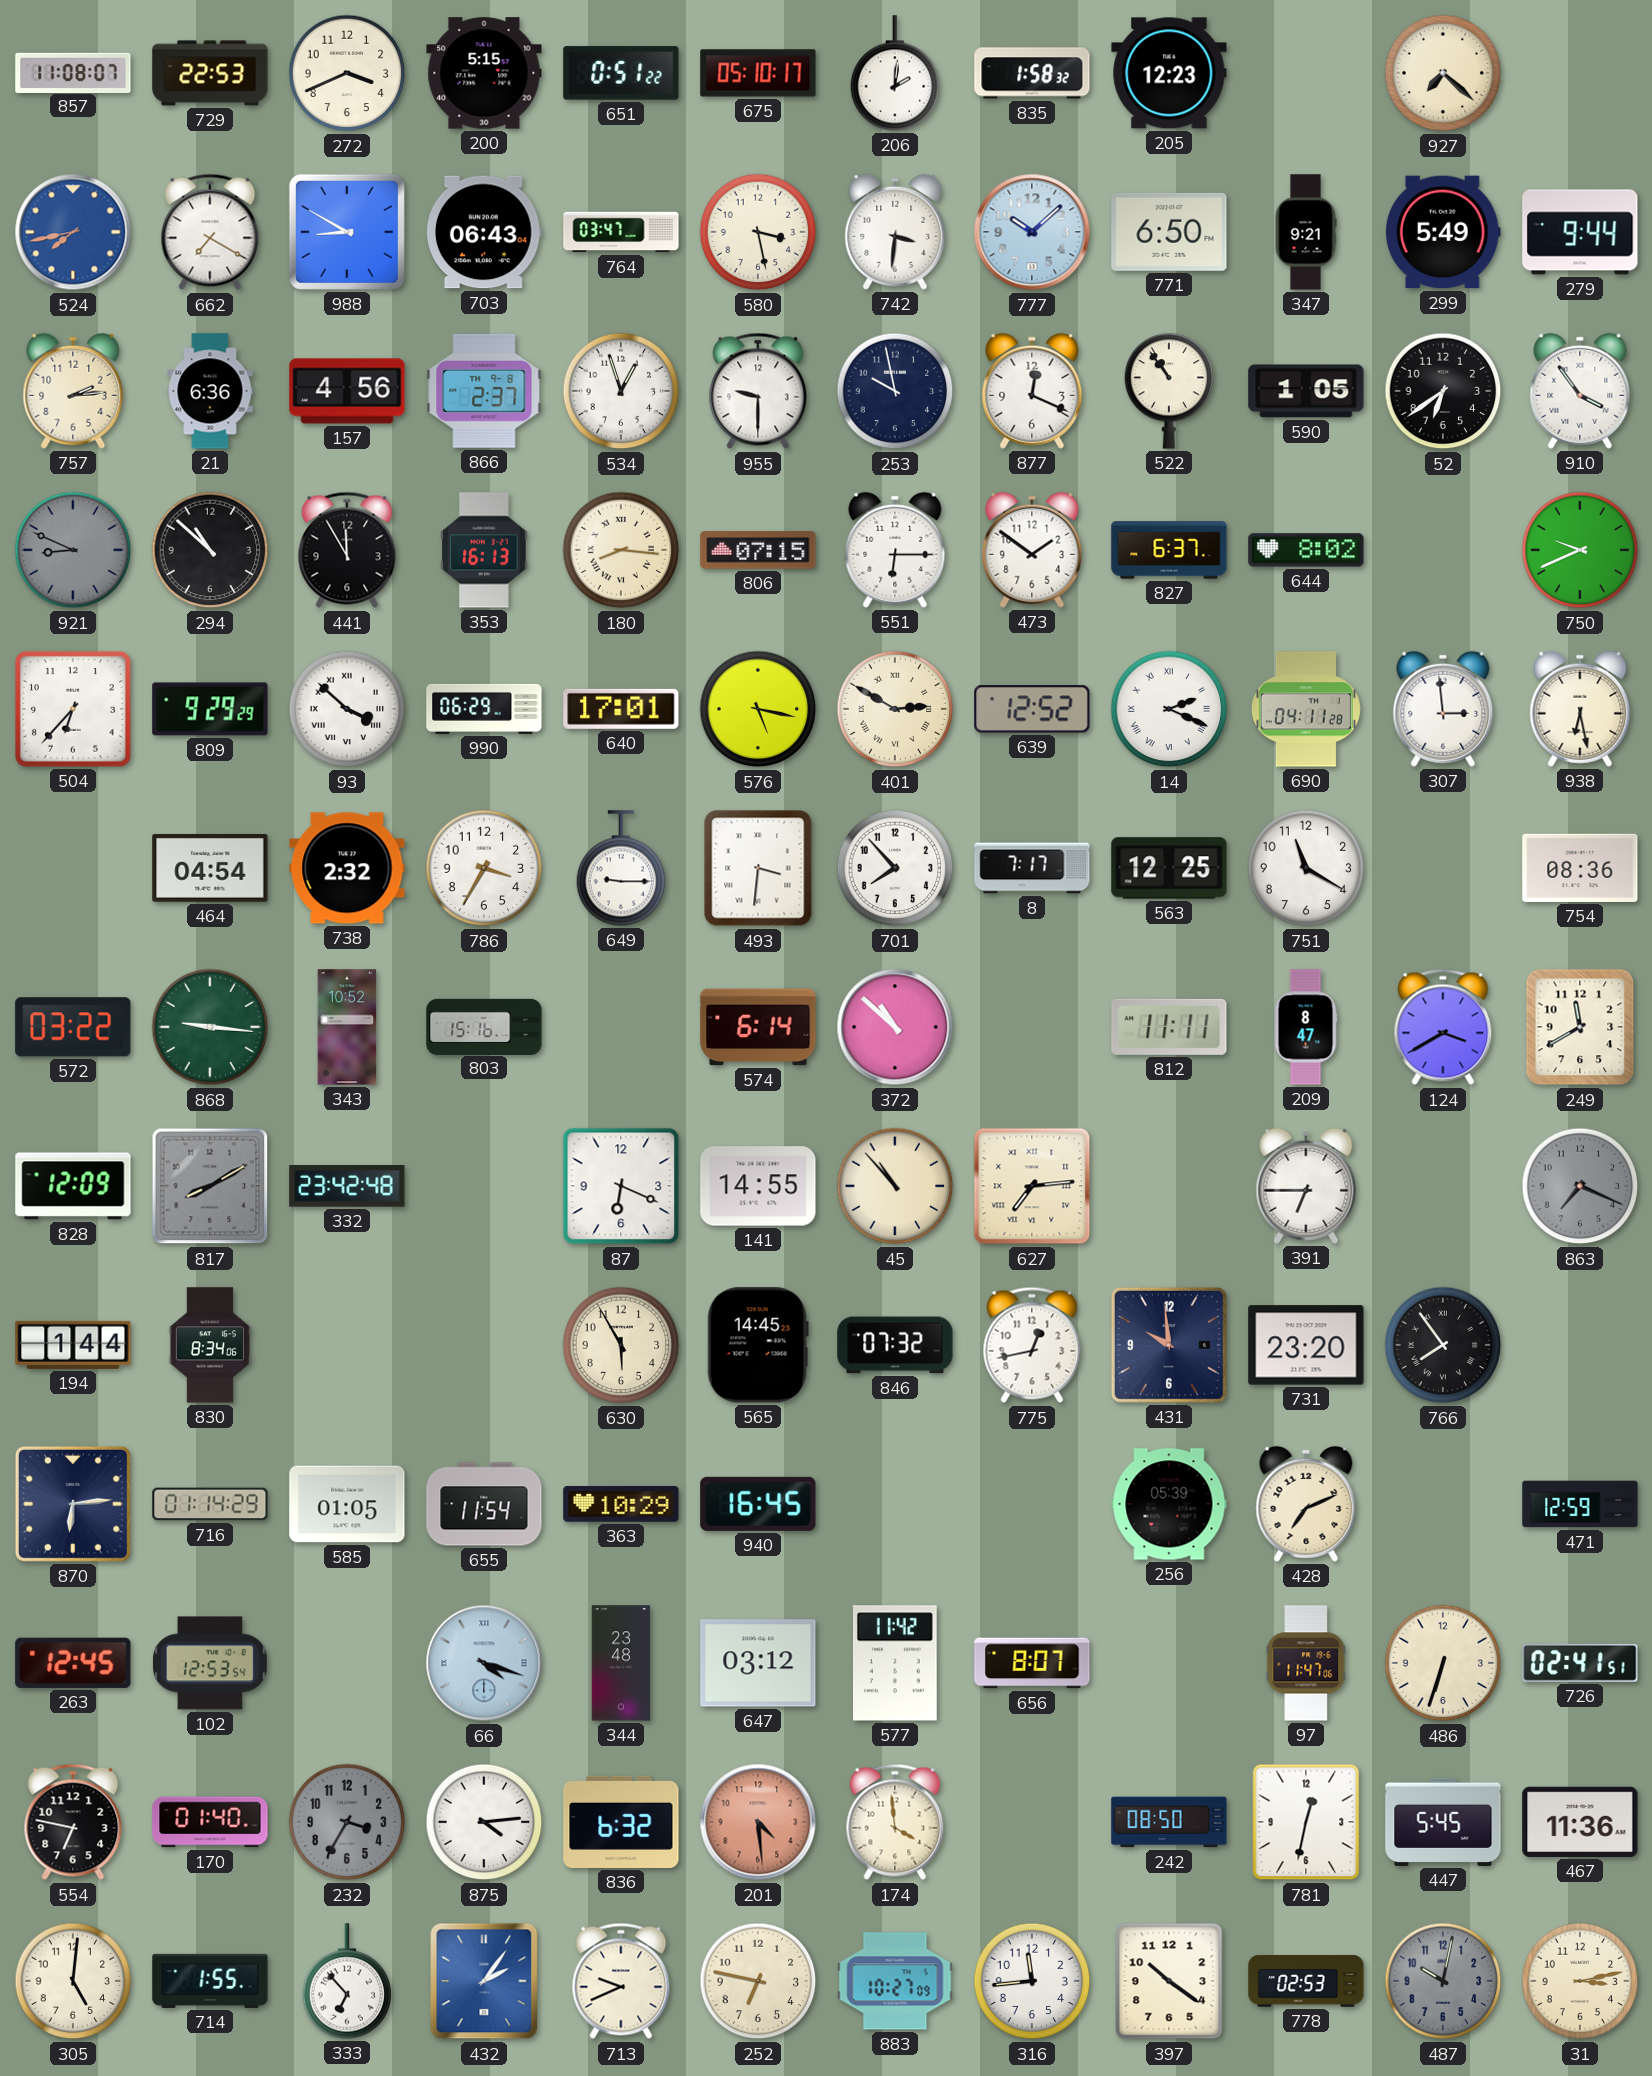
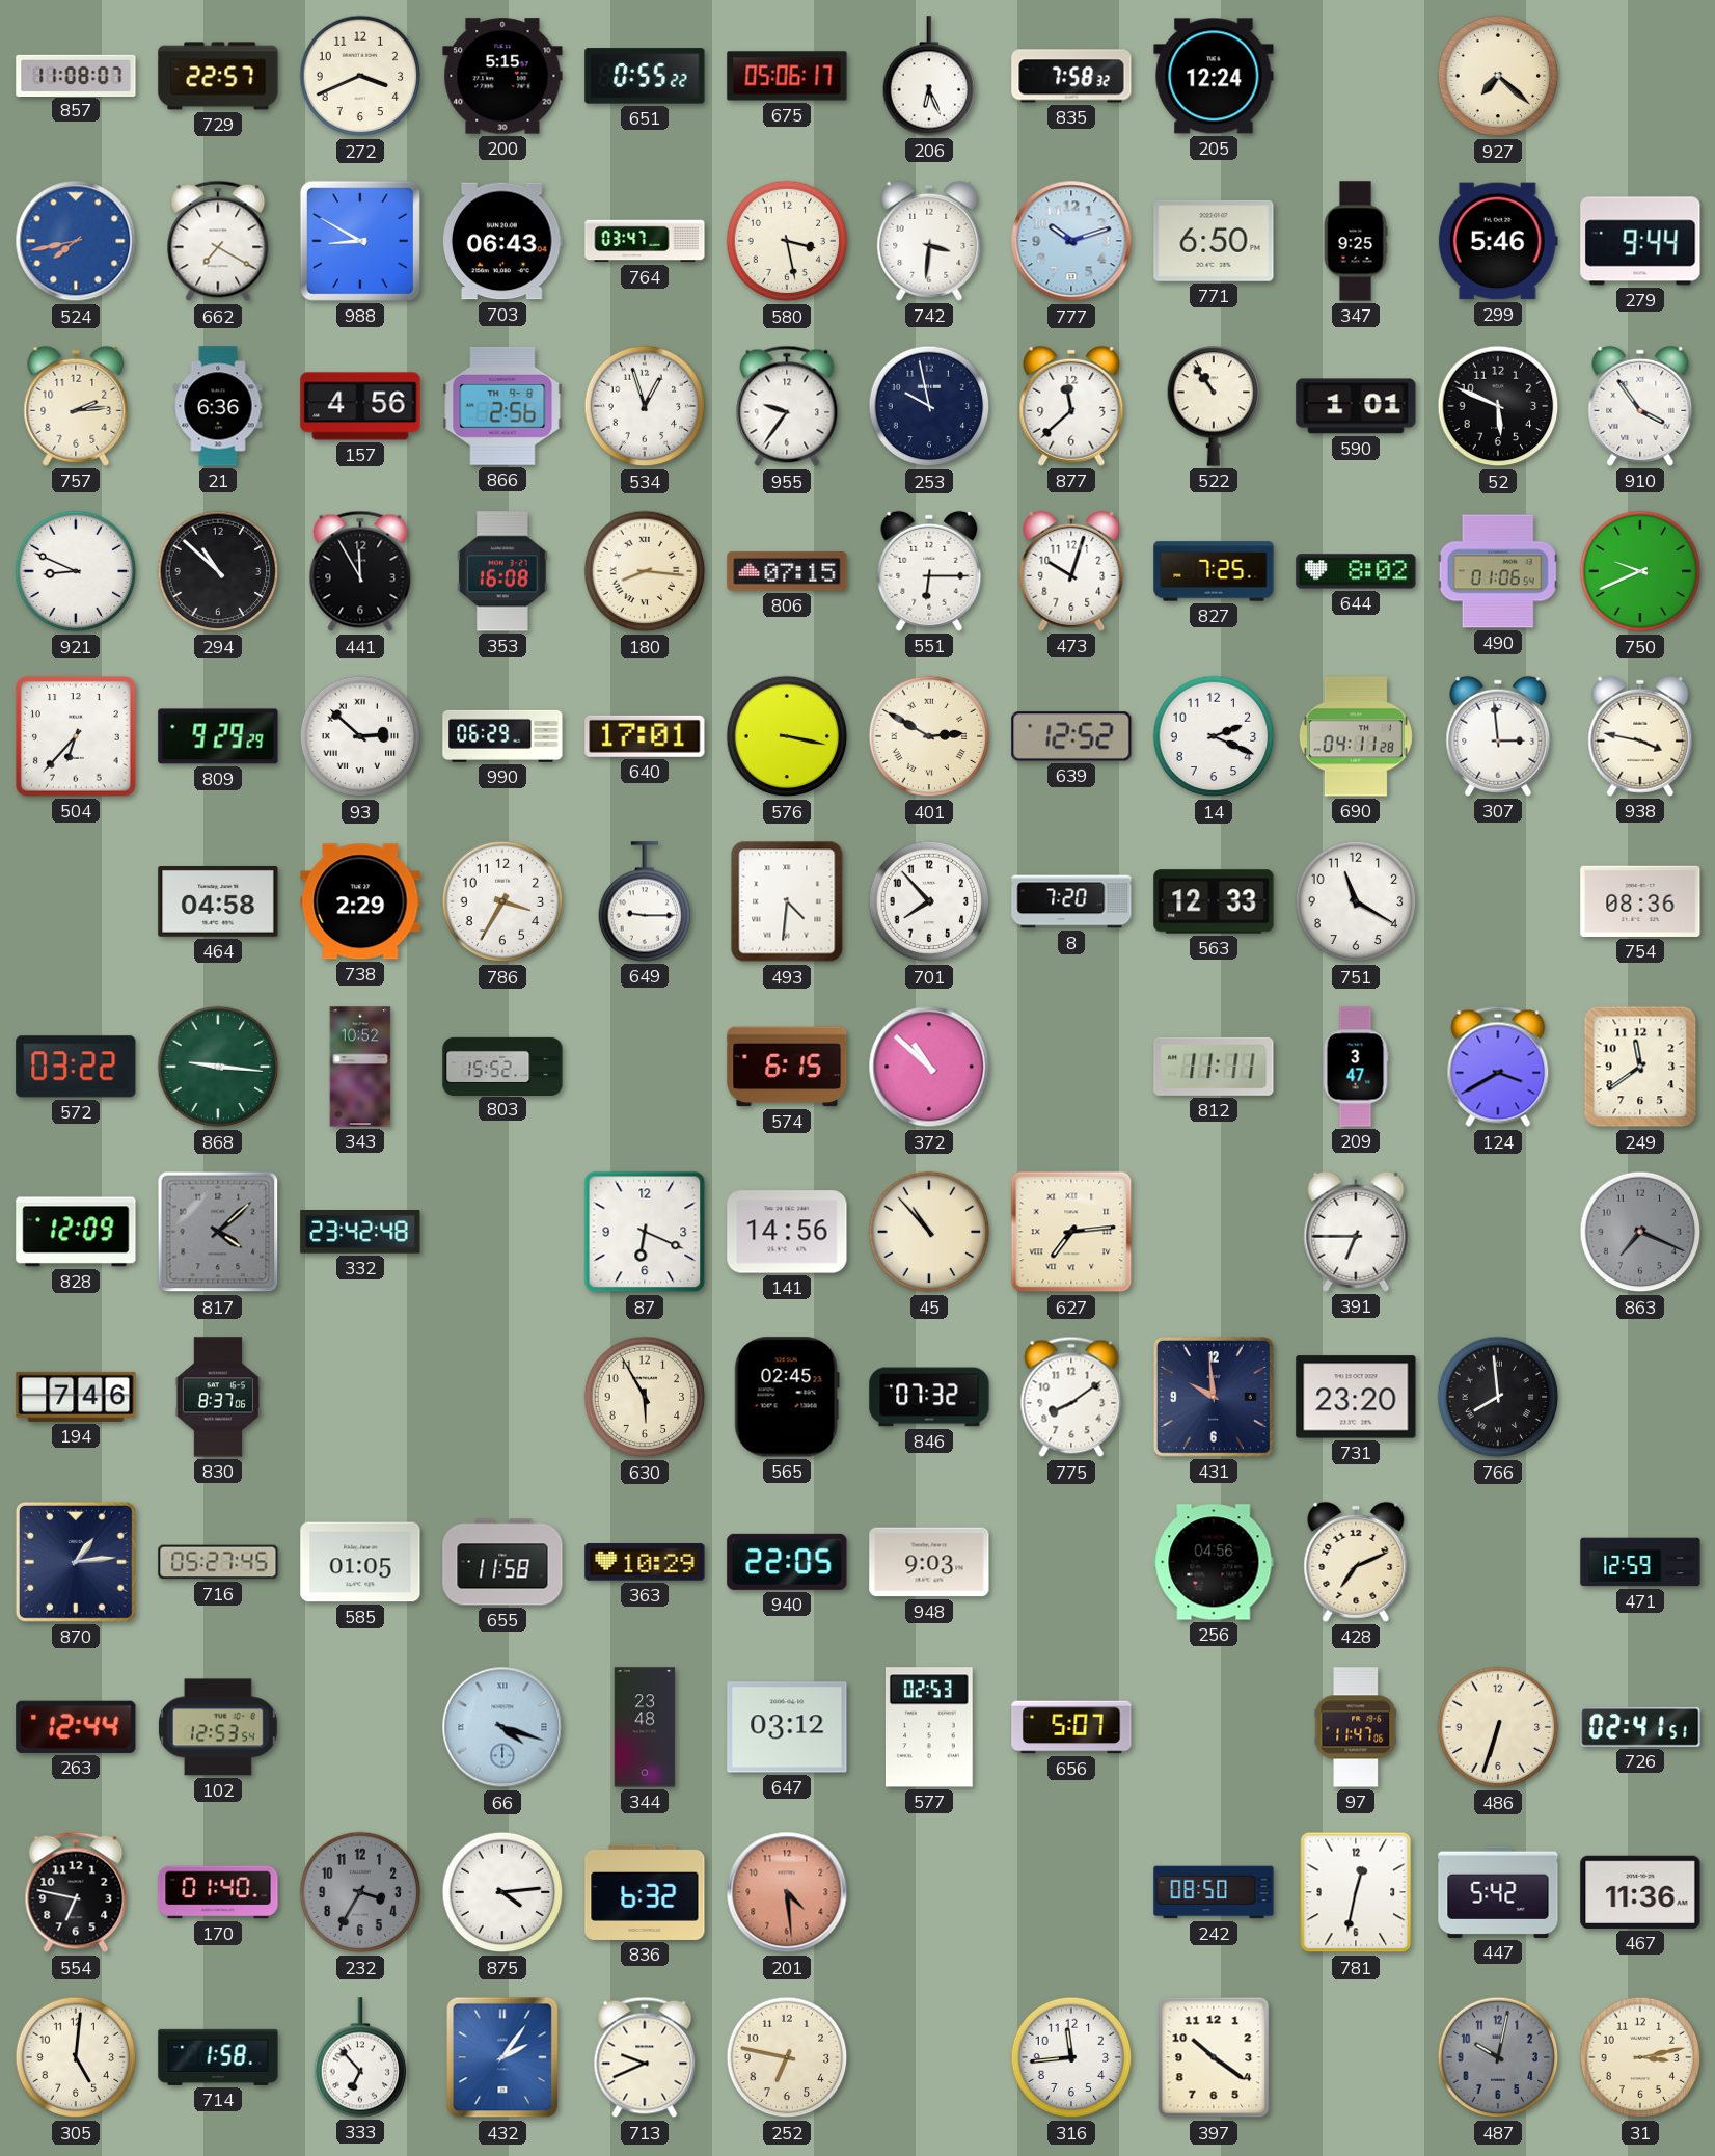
729: 22:53 -> 22:57 (218, 76)
651: 0:51 -> 0:55 (645, 76)
675: 05:10 -> 05:06 (787, 76)
206: 2:01 -> 6:26 (929, 76)
835: 1:58 -> 7:58 (1071, 76)
205: 12:23 -> 12:24 (1214, 76)
777: 10:08 -> 10:12 (1071, 241)
347: 9:21 -> 9:25 (1356, 241)
299: 5:49 -> 5:46 (1498, 241)
866: 2:37 -> 2:56 (502, 406)
955: 9:30 -> 9:36 (787, 406)
877: 12:19 -> 11:38 (1071, 406)
590: 1:05 -> 1:01 (1356, 406)
52: 6:39 -> 5:49 (1498, 406)
921 dial: grey -> white (76, 571)
353: 16:13 -> 16:08 (502, 571)
473: 1:51 -> 10:03 (1071, 571)
827: 6:37 -> 7:25 (1214, 571)
490: none -> 01:06 (1498, 571)
93: 3:52 -> 2:52 (360, 736)
576: 5:17 -> 3:17 (787, 736)
14 numerals: Roman -> Arabic (1214, 736)
938: 6:28 -> 3:47 (1640, 736)
464: 04:54 -> 04:58 (218, 902)
738: 2:32 -> 2:29 (360, 901)
493: 3:31 -> 4:31 (787, 901)
8: 7:17 -> 7:20 (1071, 901)
563: 12:25 -> 12:33 (1214, 901)
803: 15:16 -> 15:52 (502, 1066)
574: 6:14 -> 6:15 (787, 1067)
209: 8:47 -> 3:47 (1356, 1067)
249: 11:40 -> 11:39 (1640, 1067)
817: 8:10 -> 4:08 (218, 1232)
141: 14:55 -> 14:56 (787, 1232)
194: 1:44 -> 7:46 (76, 1397)
830: 8:34 -> 8:37 (218, 1397)
565: 14:45 -> 02:45 (787, 1397)
775: 12:43 -> 8:09 (1071, 1397)
766: 7:54 -> 7:59 (1498, 1397)
870: 6:14 -> 1:14 (76, 1562)
716: 01:14 -> 05:27 (218, 1562)
655: 11:54 -> 11:58 (502, 1562)
940: 16:45 -> 22:05 (787, 1562)
948: none -> 9:03 (929, 1562)
256: 05:39 -> 04:56 (1214, 1562)
263: 12:45 -> 12:44 (76, 1727)
577: 11:42 -> 02:53 (929, 1727)
656: 8:07 -> 5:07 (1071, 1727)
174: 3:59 -> none (895, 1822)
447: 5:45 -> 5:42 (1498, 1892)
714: 1:55 -> 1:58 (218, 2057)
883: 10:27 -> none (895, 1981)
778: 02:53 -> none (1306, 1981)
